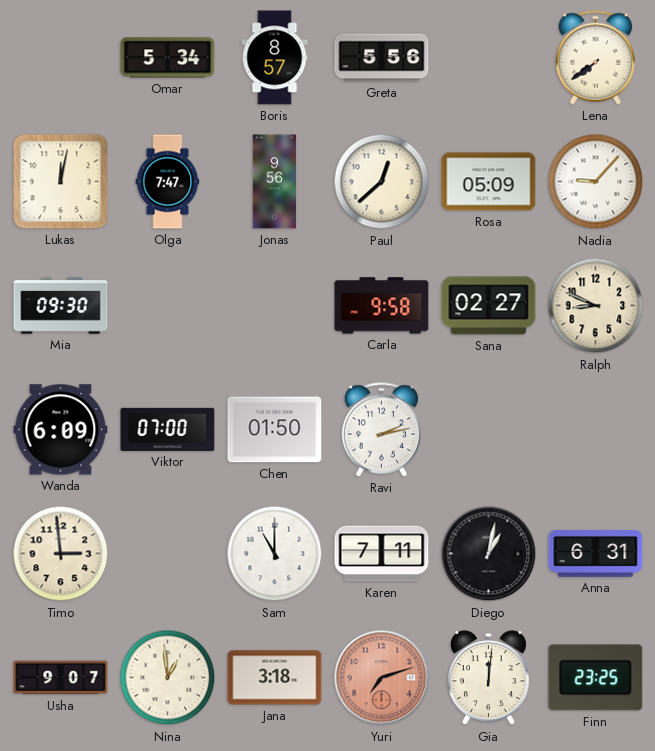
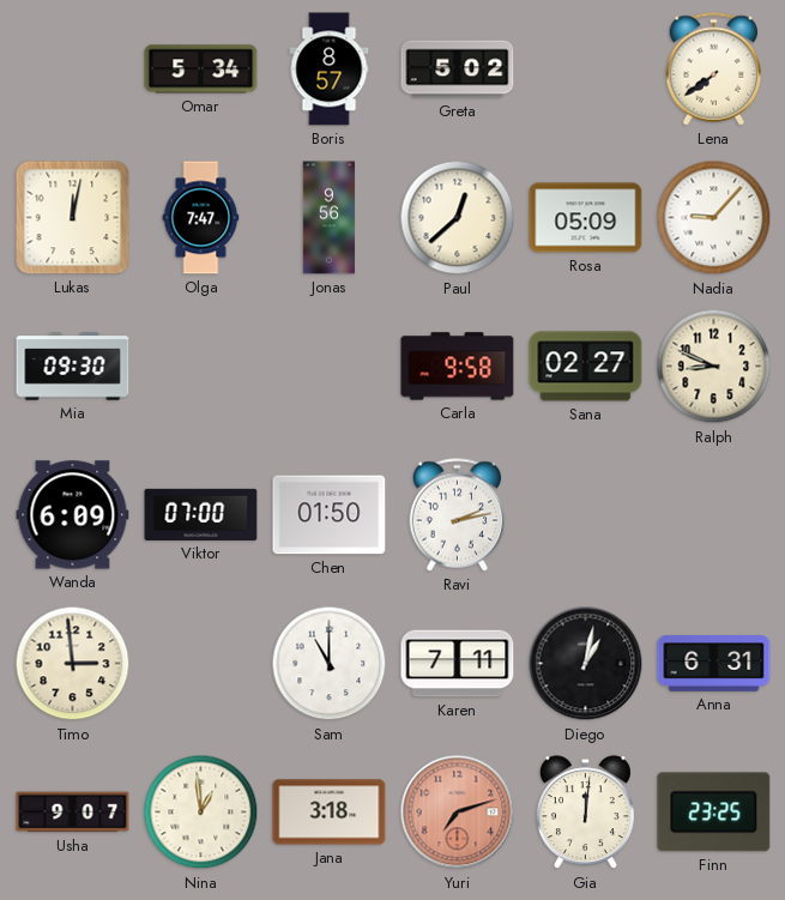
Greta: 5:56 -> 5:02 (458, 70)
